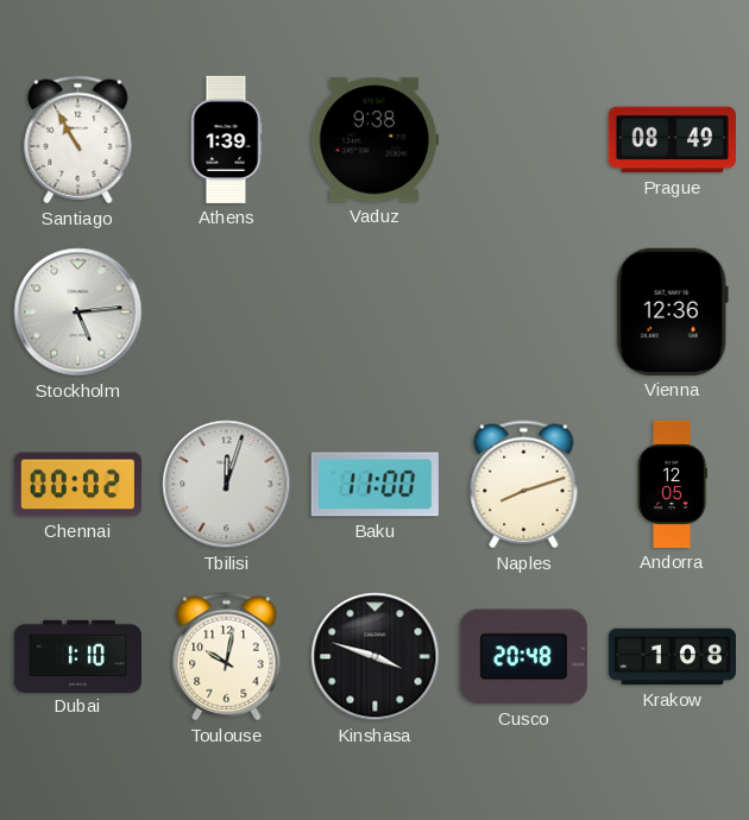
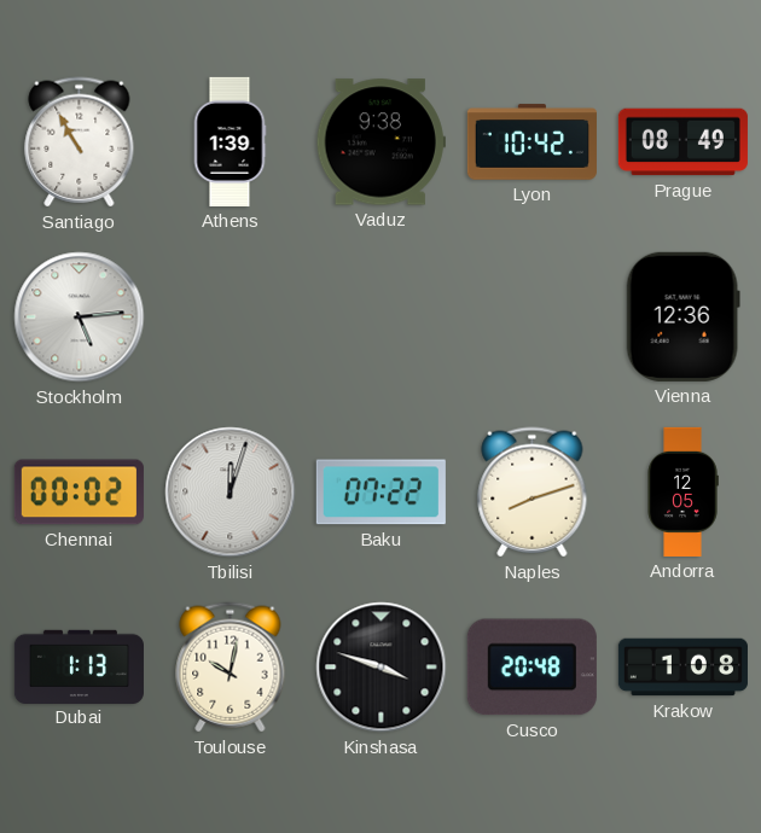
Lyon: none -> 10:42 (531, 142)
Baku: 11:00 -> 07:22 (380, 493)
Dubai: 1:10 -> 1:13 (79, 666)
